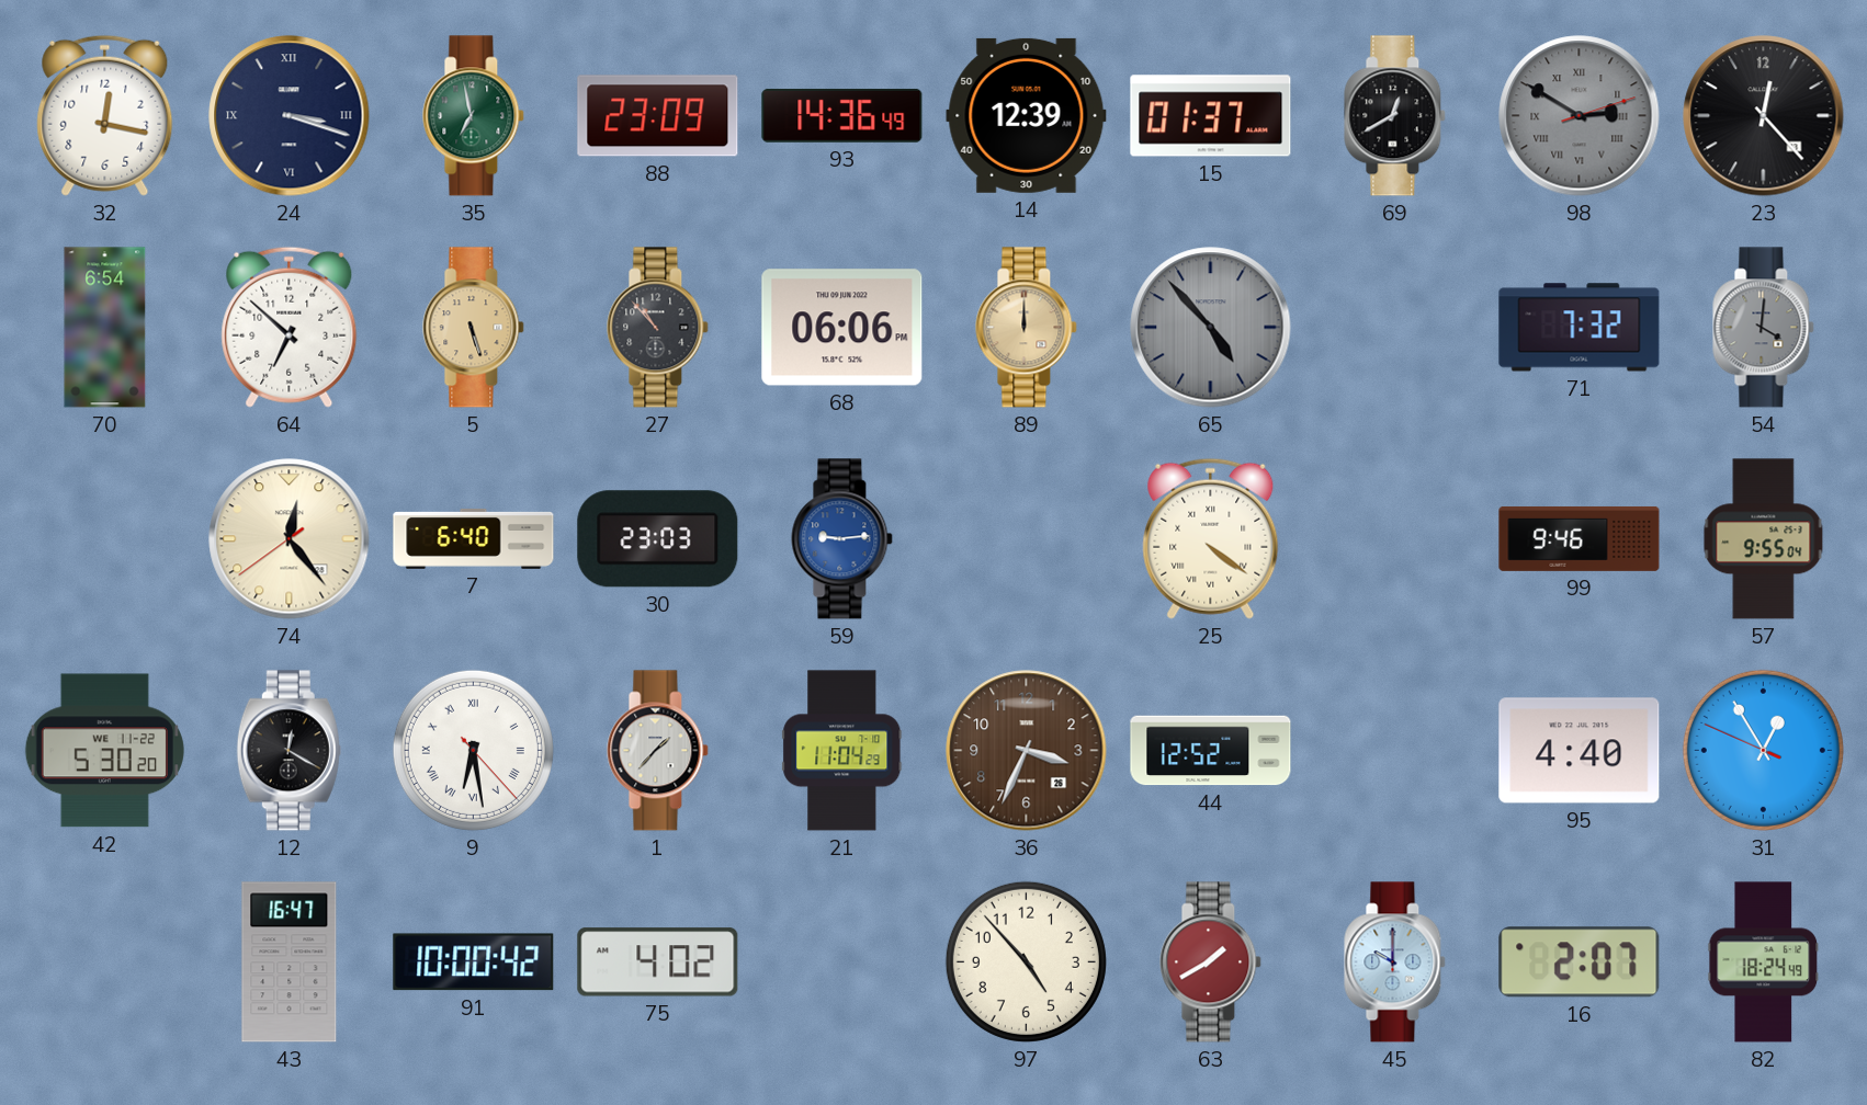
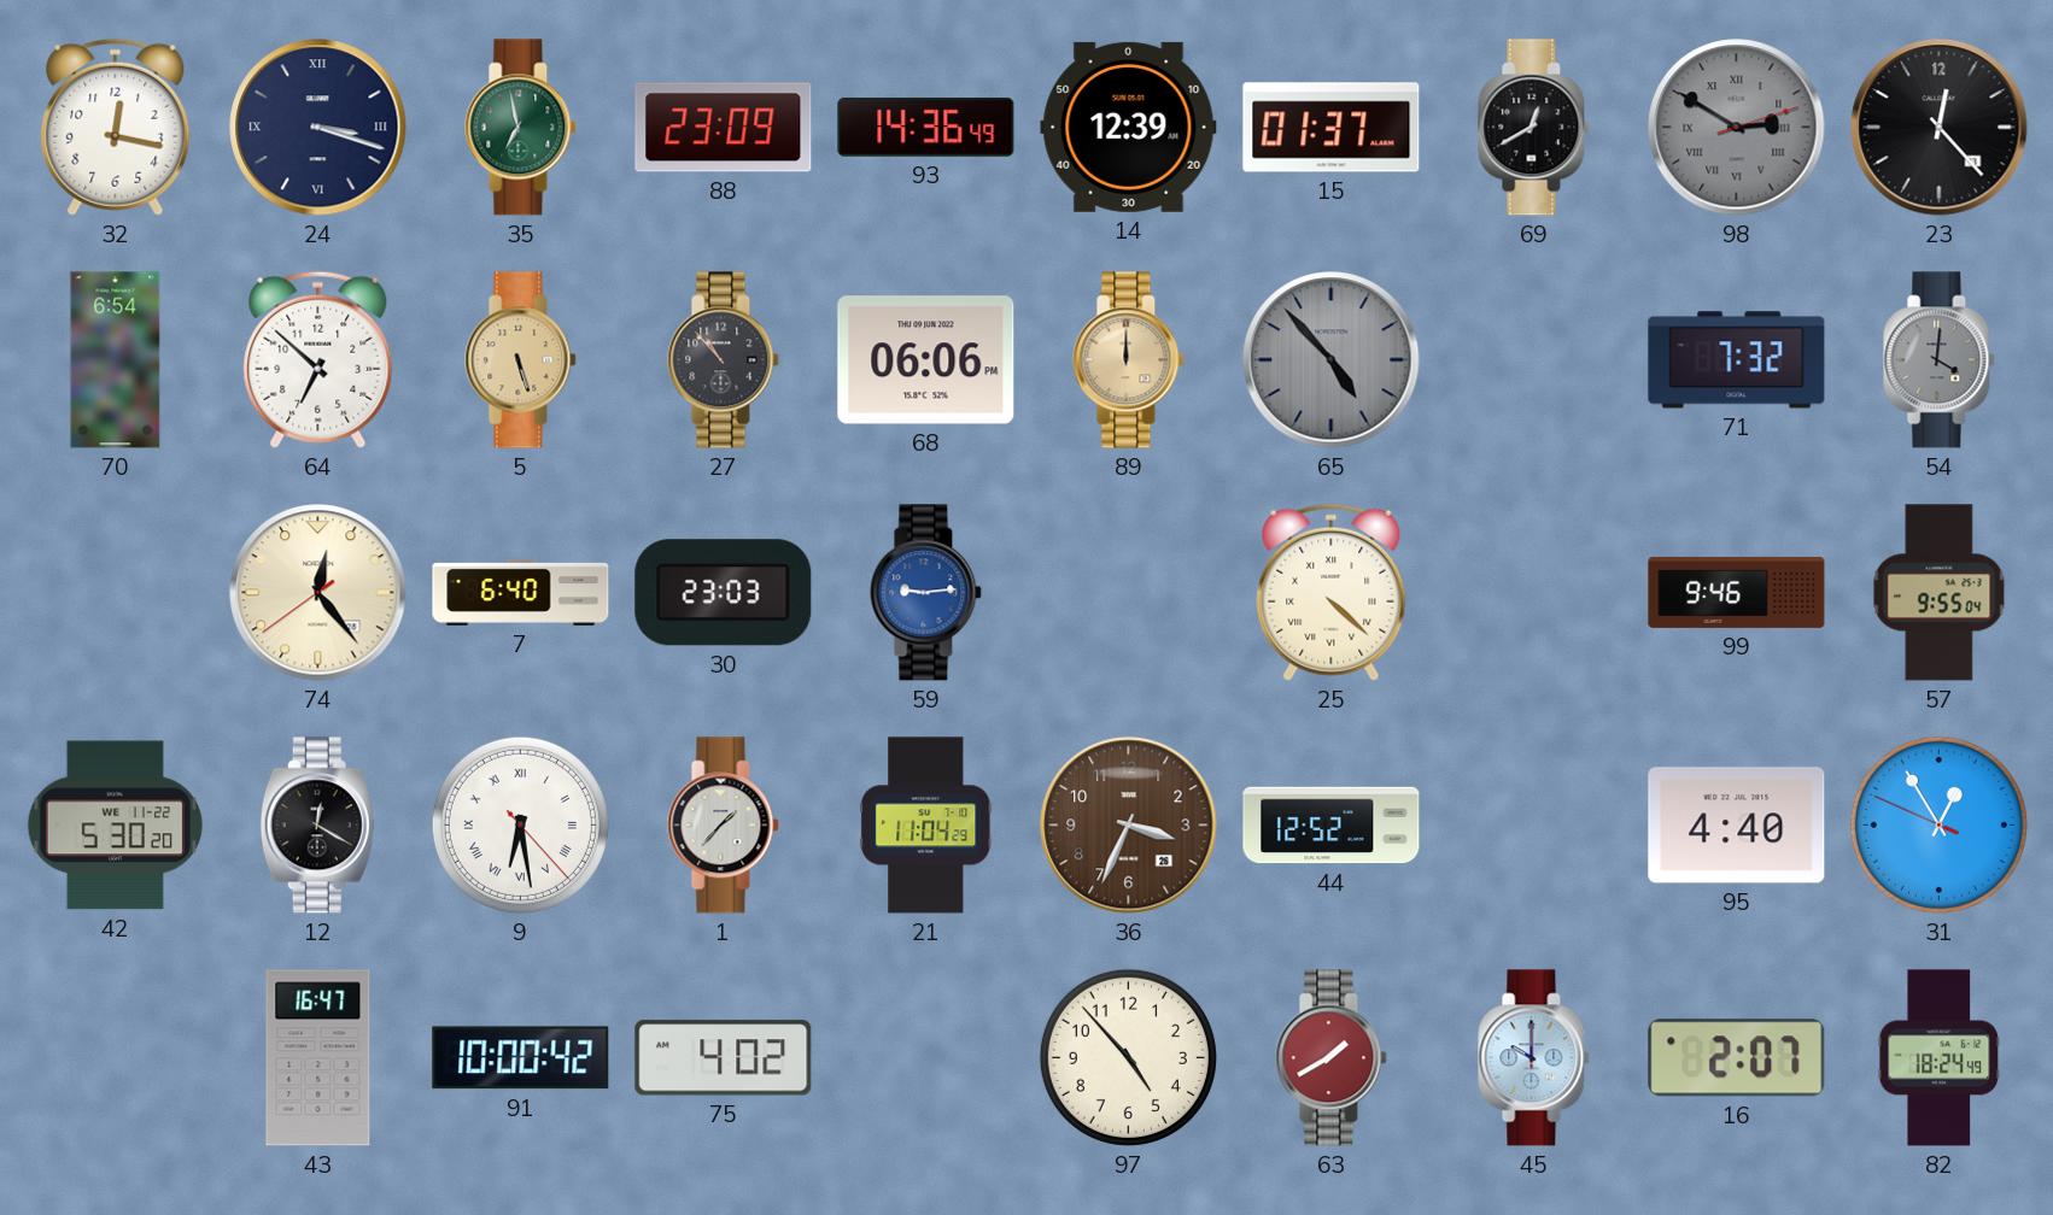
25: 4:21 -> 4:22 (1332, 592)
